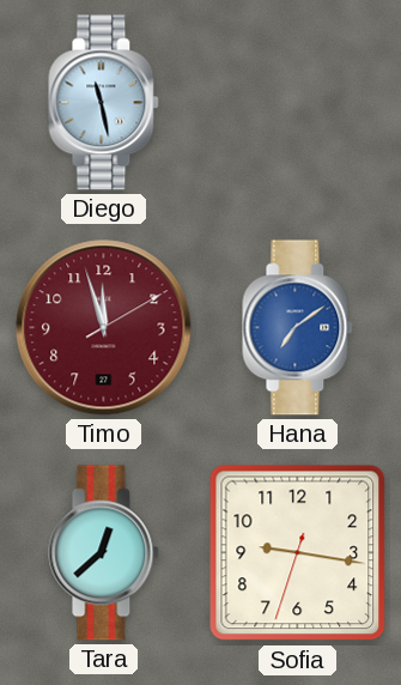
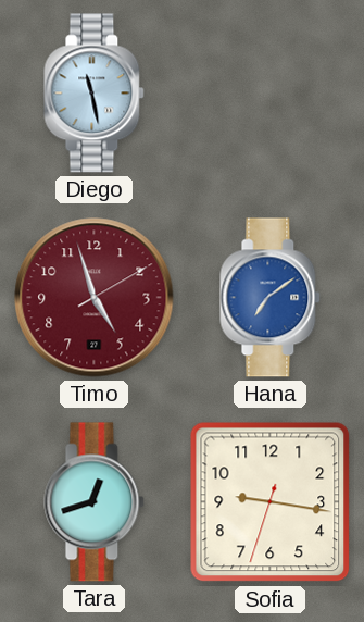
Timo: 11:57 -> 4:57 (95, 298)
Tara: 12:38 -> 12:42 (95, 502)
